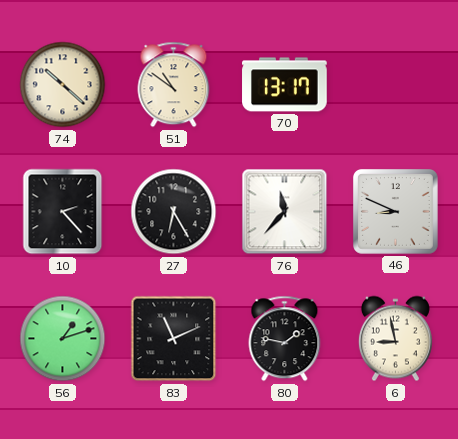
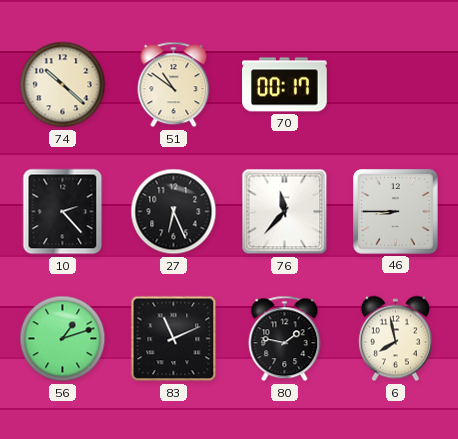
70: 13:17 -> 00:17 (285, 85)
27: 6:25 -> 6:26 (174, 212)
46: 8:49 -> 8:45 (396, 212)
6: 8:58 -> 7:58 (395, 339)
